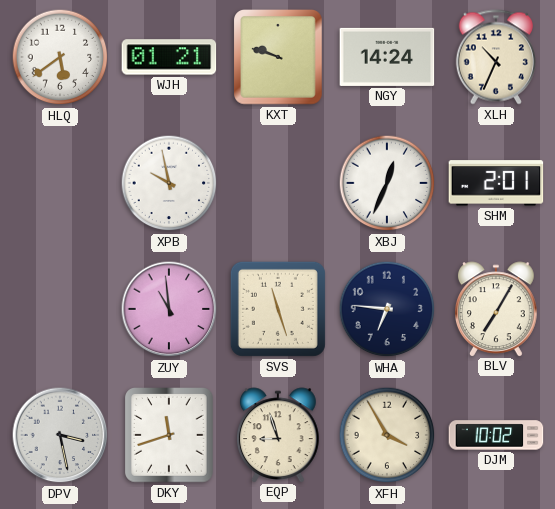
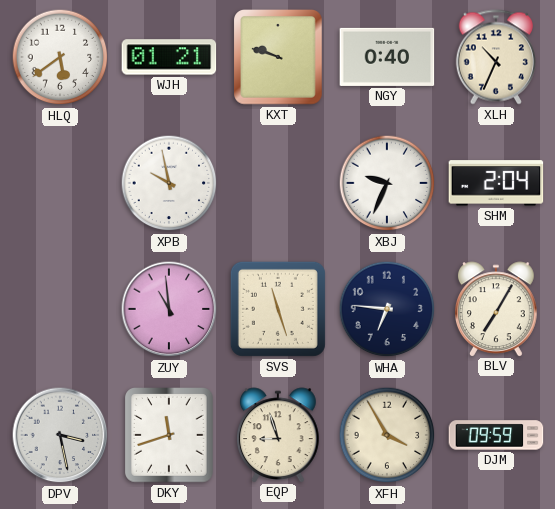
NGY: 14:24 -> 0:40 (387, 57)
XBJ: 12:34 -> 9:34 (387, 183)
SHM: 2:01 -> 2:04 (496, 183)
DJM: 10:02 -> 09:59 (496, 435)
